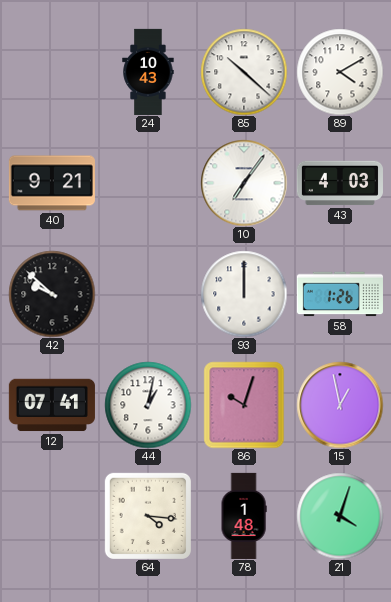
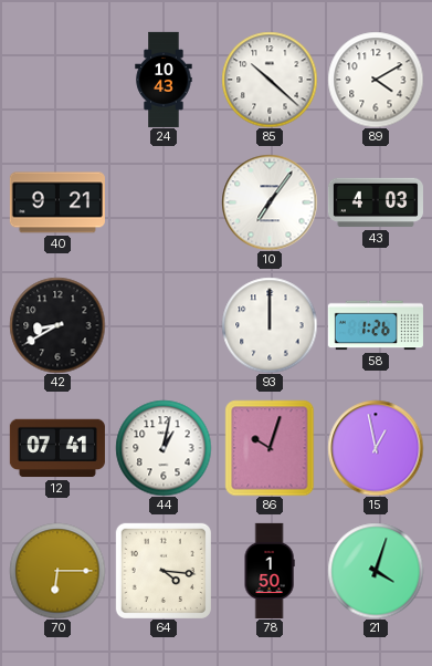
42: 9:52 -> 8:40 (57, 325)
70: none -> 6:15 (57, 571)
78: 1:48 -> 1:50 (270, 571)
